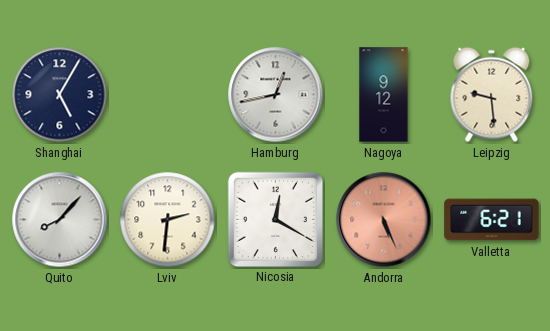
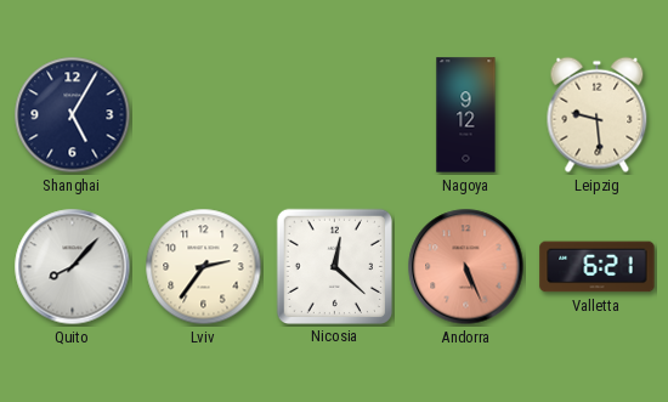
Hamburg: 12:43 -> none (276, 95)
Lviv: 2:31 -> 2:36 (204, 267)
Nicosia: 12:20 -> 12:22 (334, 266)
